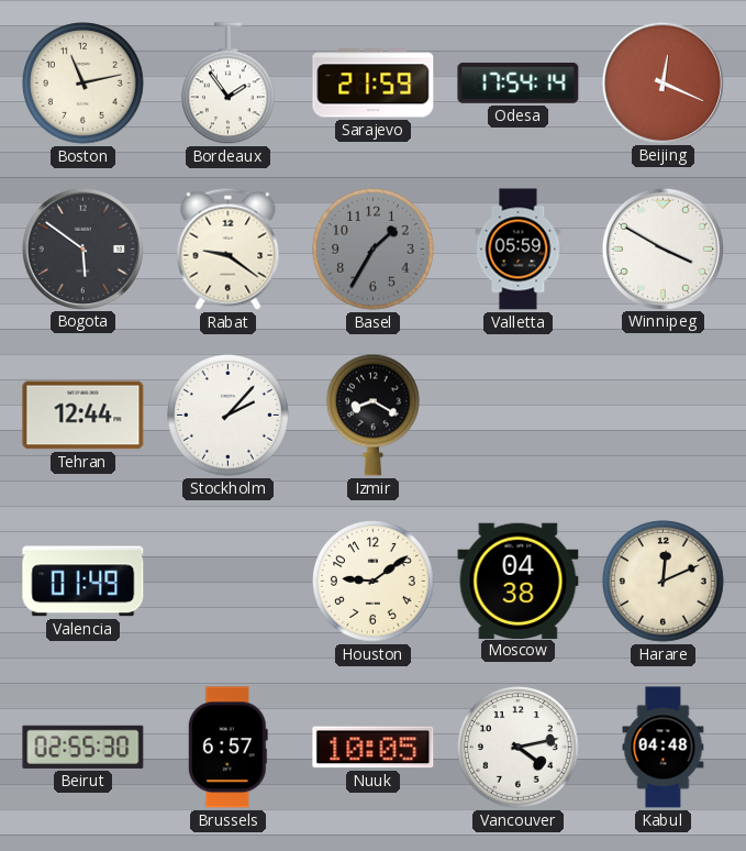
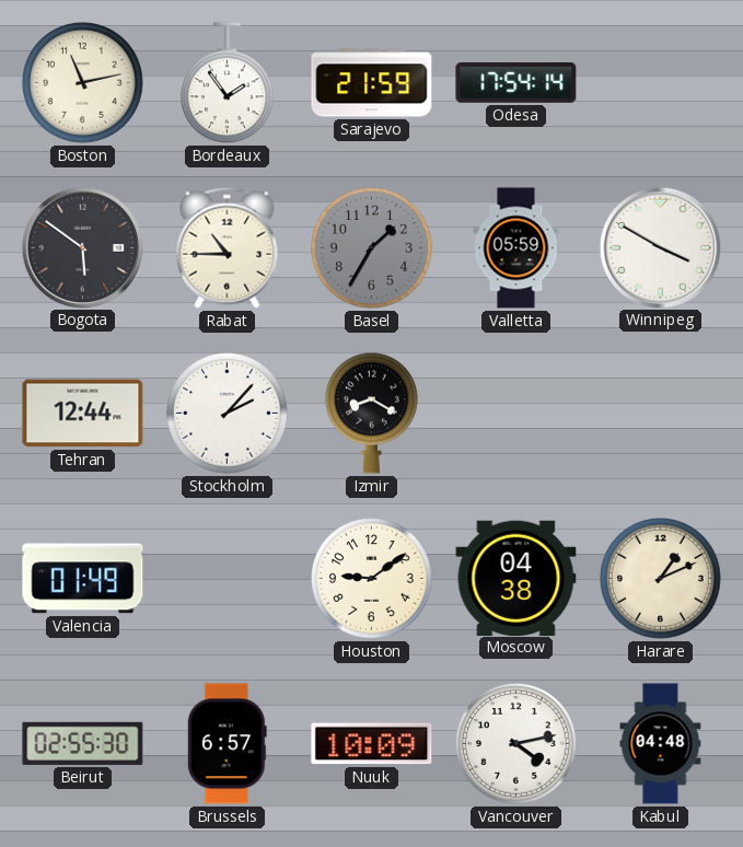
Beijing: 12:19 -> none (663, 82)
Rabat: 9:21 -> 10:45 (228, 247)
Harare: 12:11 -> 1:11 (661, 579)
Nuuk: 10:05 -> 10:09 (372, 744)
